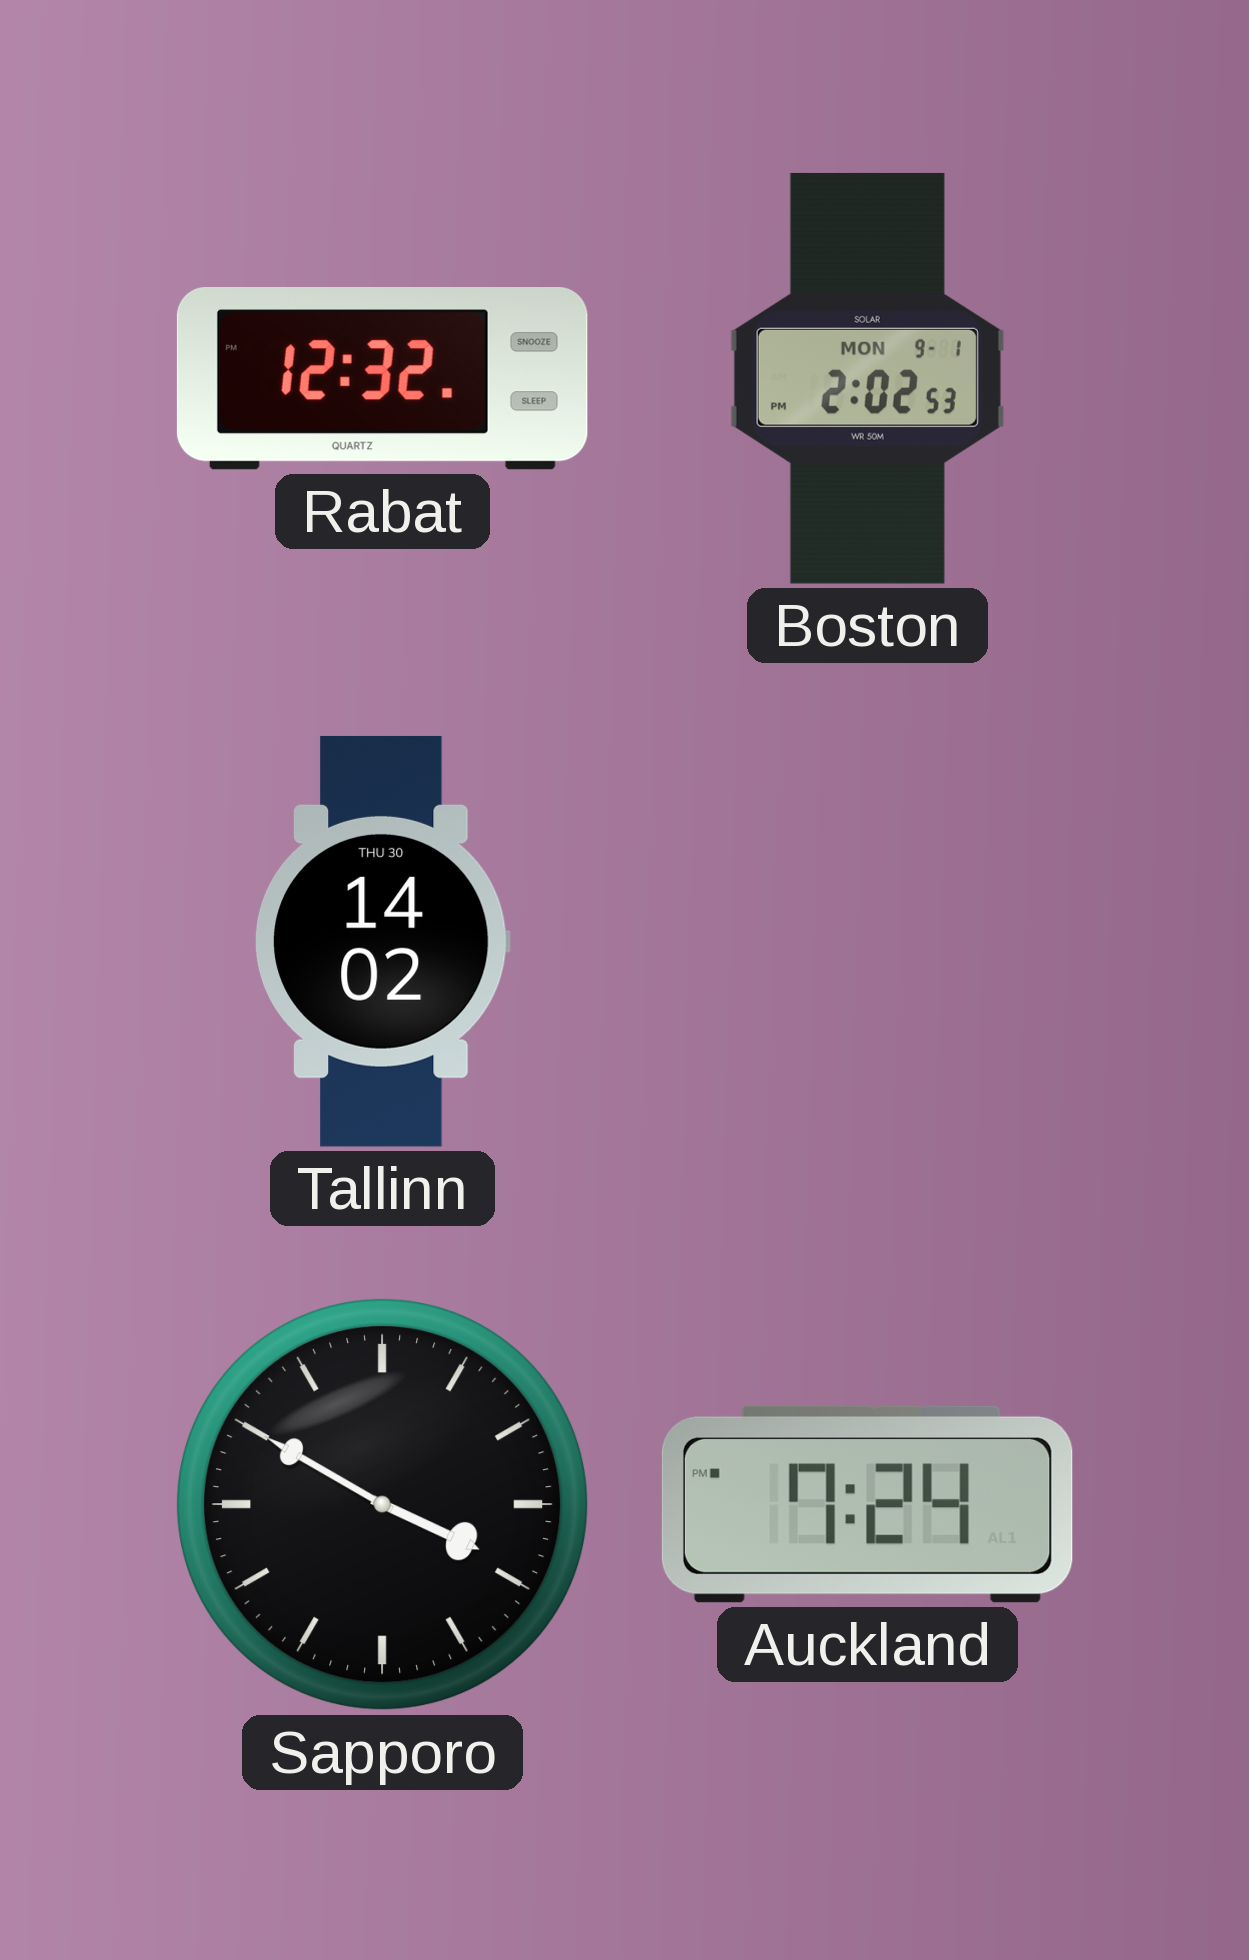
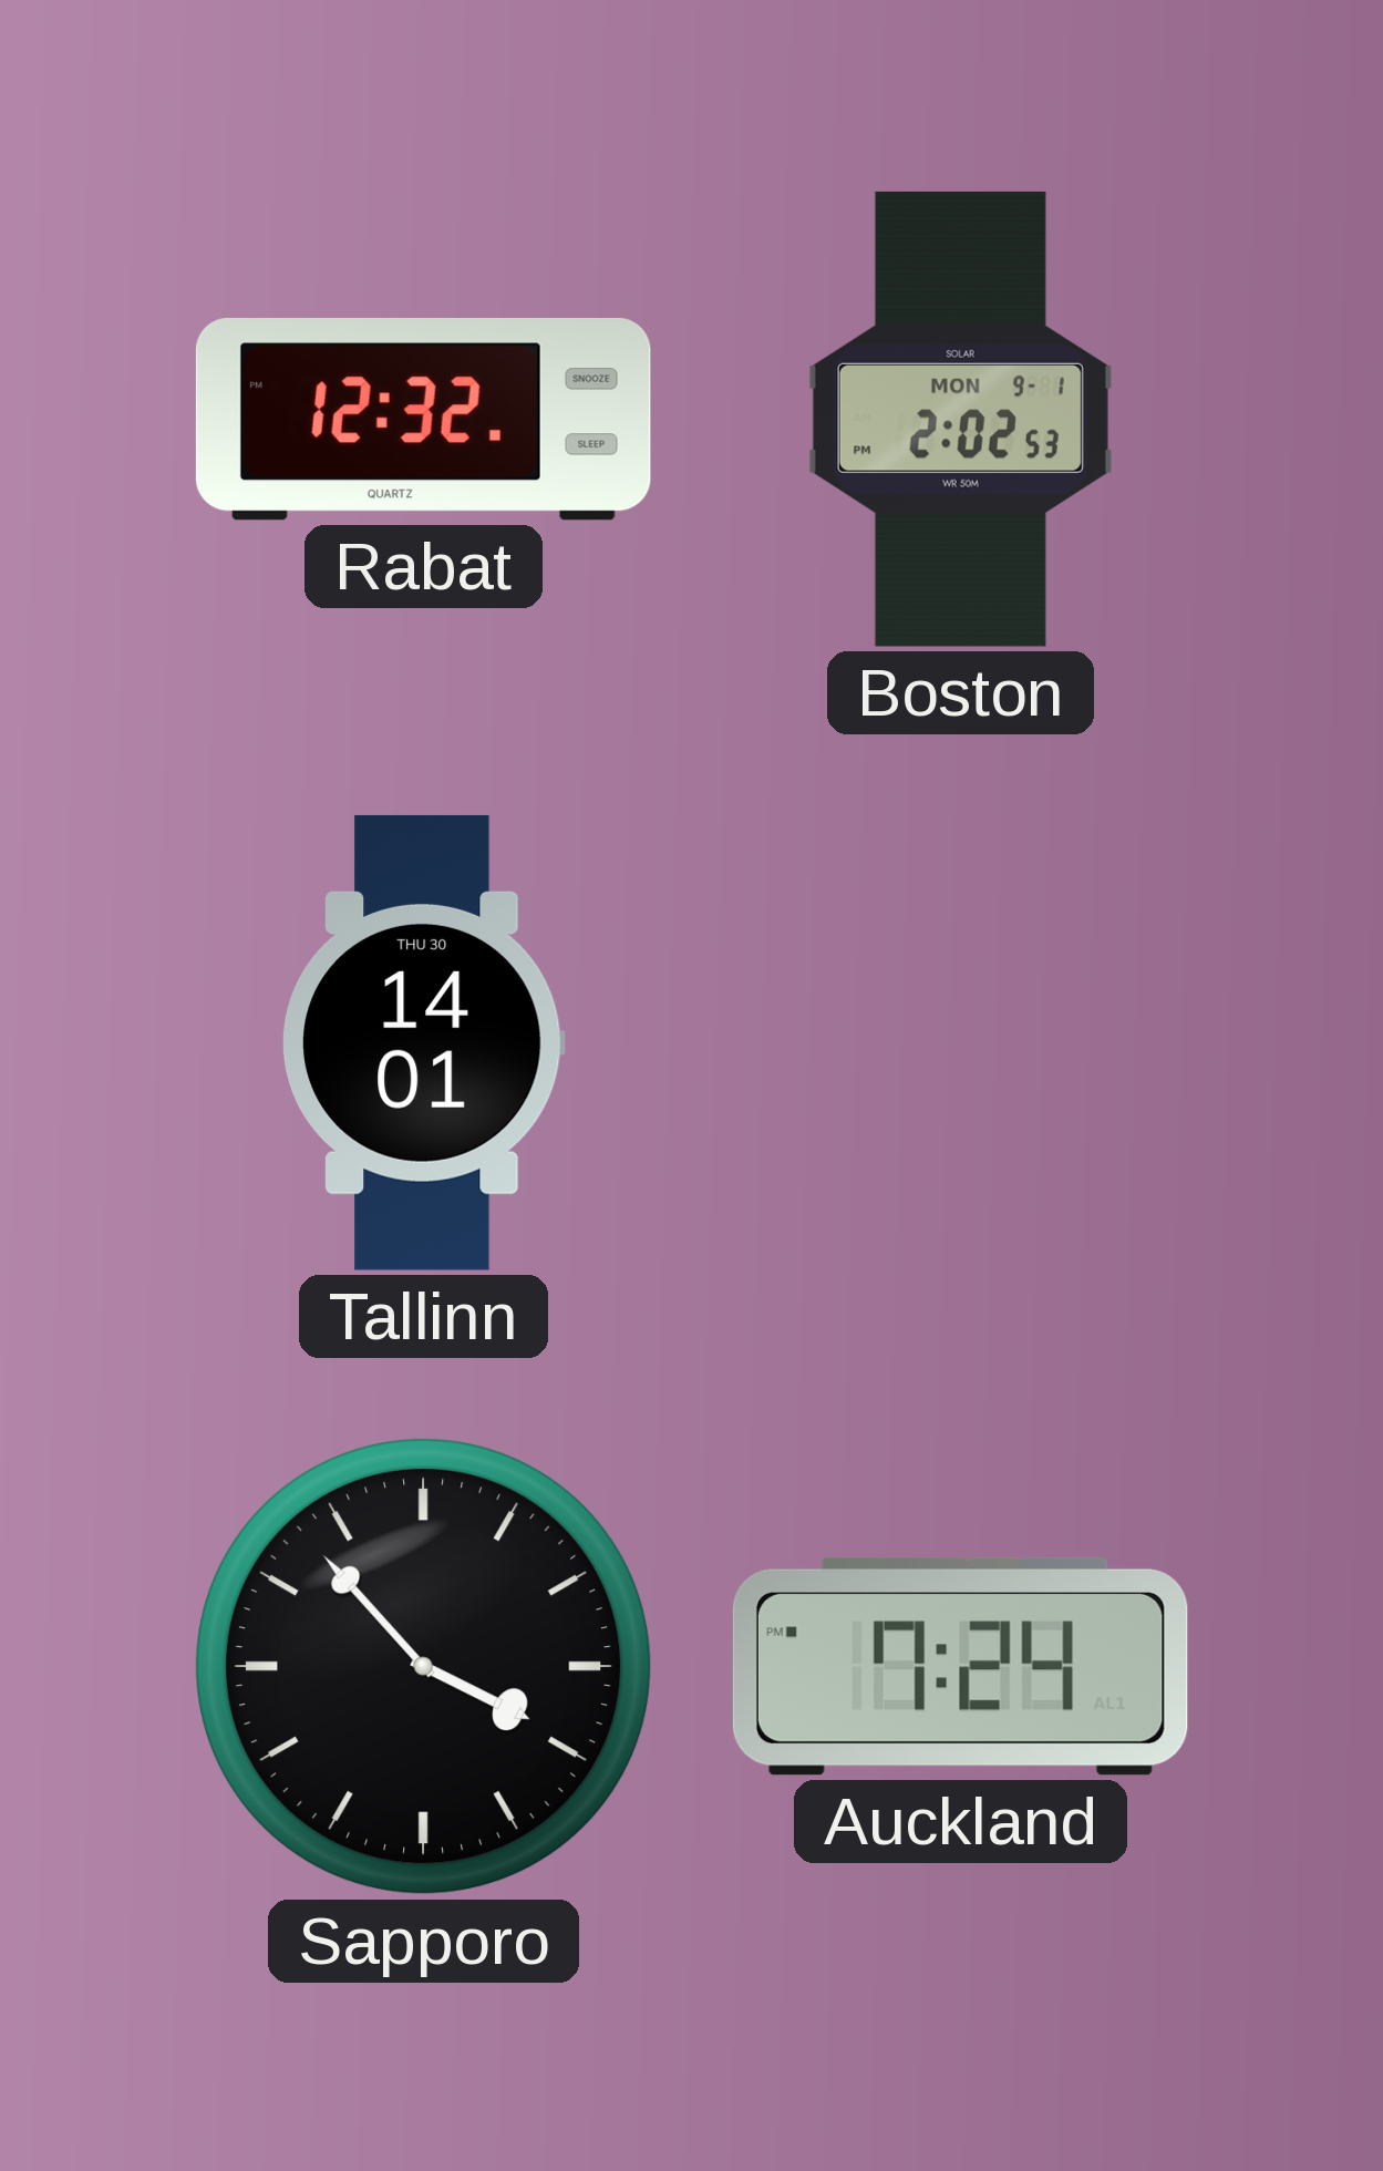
Tallinn: 14:02 -> 14:01 (423, 1042)
Sapporo: 3:50 -> 3:53 (424, 1667)
